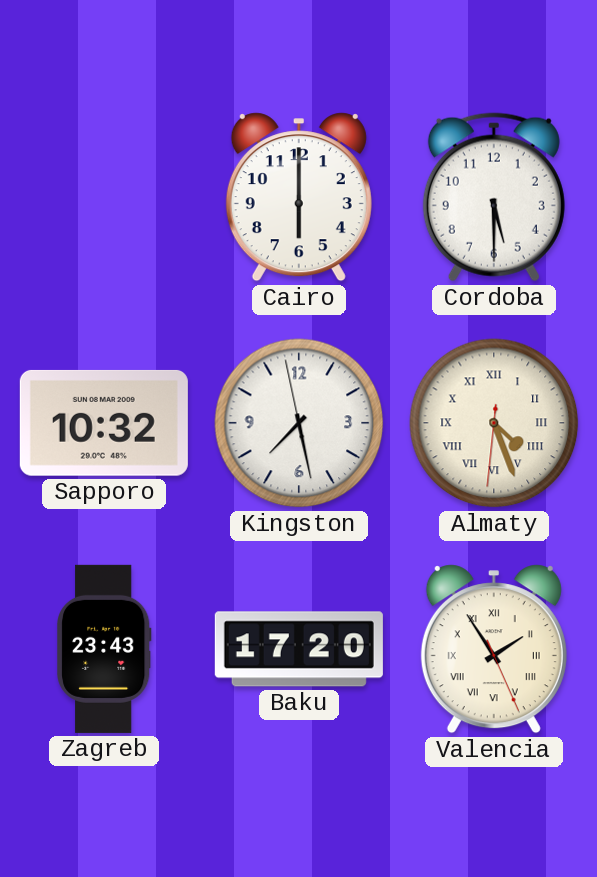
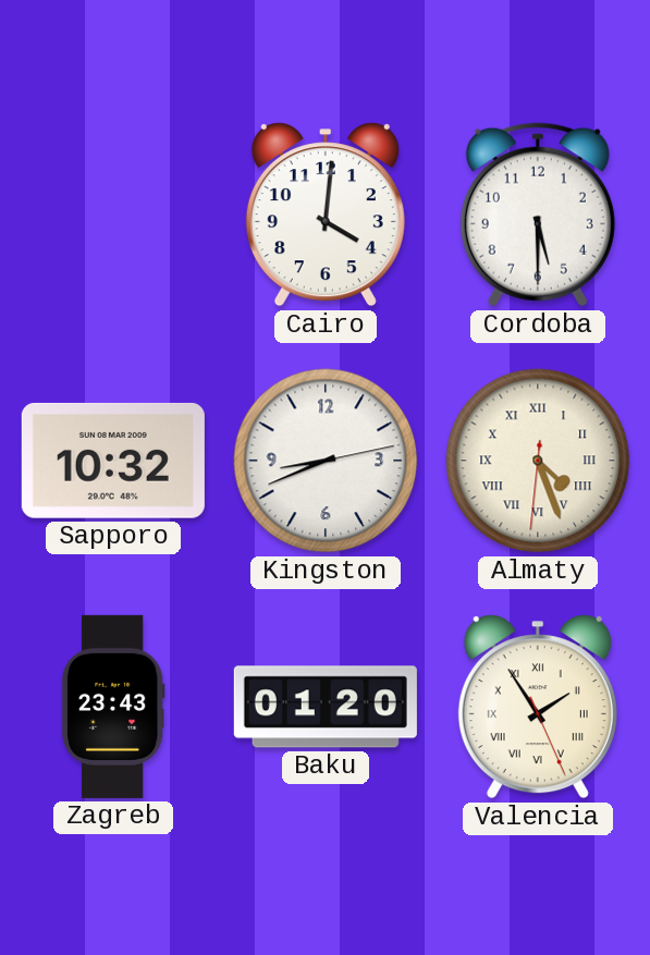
Cairo: 6:00 -> 4:01 (326, 215)
Kingston: 7:27 -> 8:41 (326, 461)
Baku: 17:20 -> 01:20 (326, 707)
